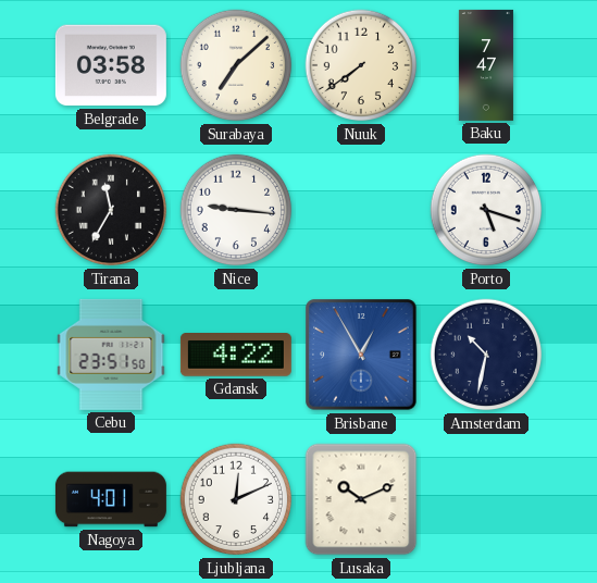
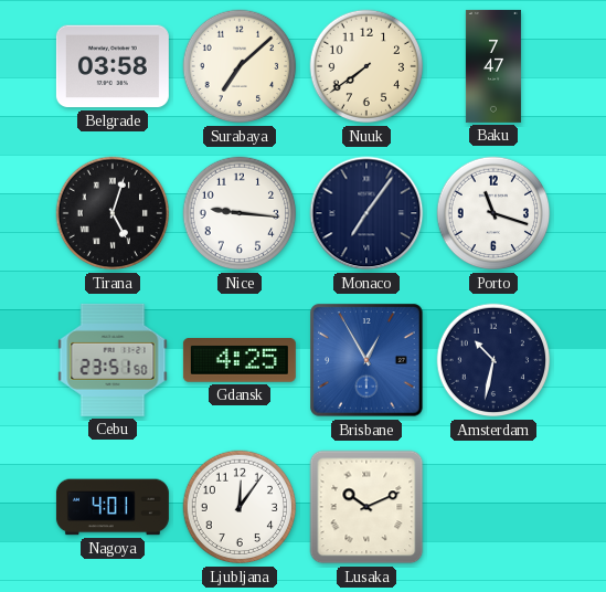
Tirana: 11:35 -> 5:03 (113, 213)
Monaco: none -> 7:06 (366, 213)
Porto: 5:18 -> 11:18 (493, 213)
Gdansk: 4:22 -> 4:25 (240, 361)
Ljubljana: 12:11 -> 12:06 (240, 507)
